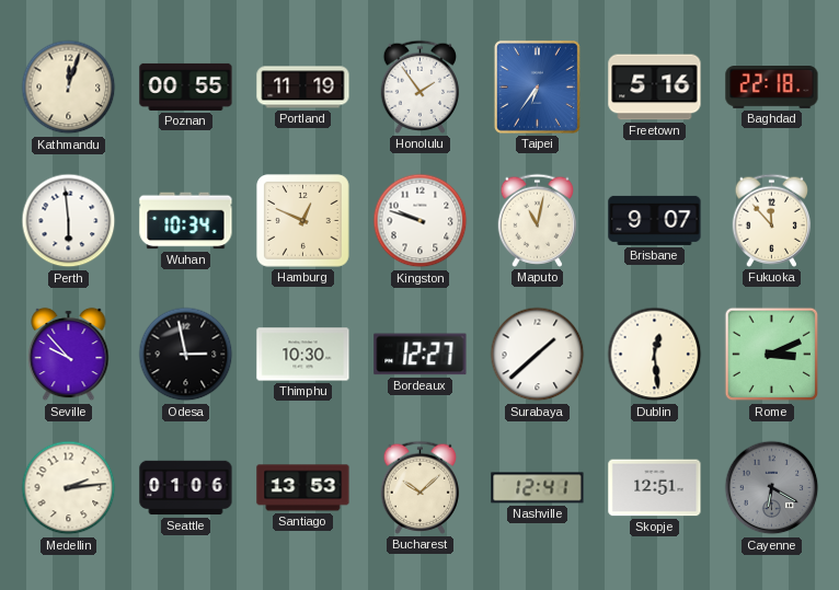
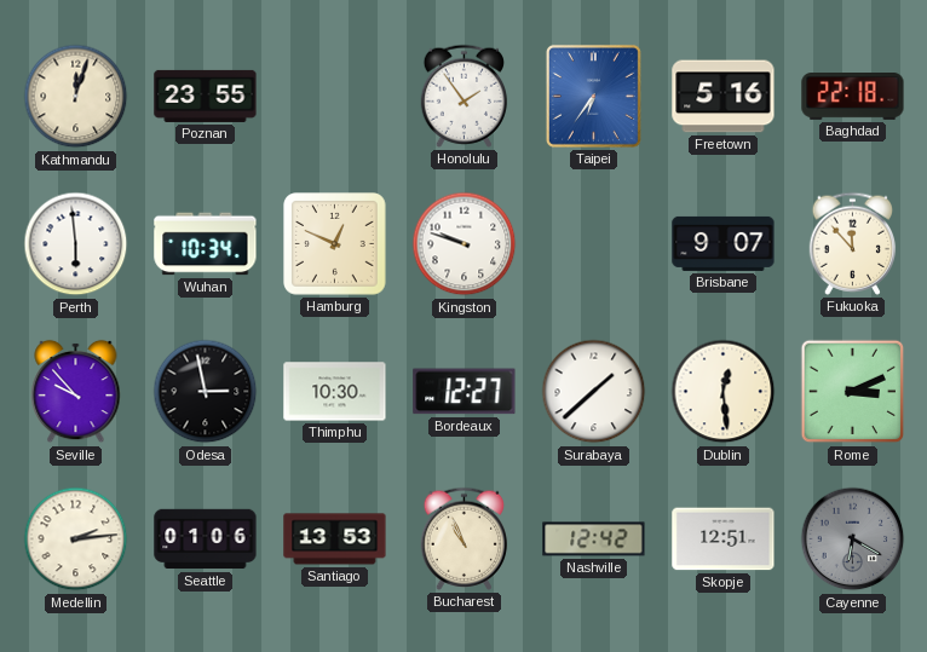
Poznan: 00:55 -> 23:55 (206, 96)
Portland: 11:19 -> none (303, 88)
Maputo: 11:02 -> none (538, 220)
Bucharest: 10:08 -> 10:56 (465, 538)
Nashville: 12:41 -> 12:42 (594, 540)
